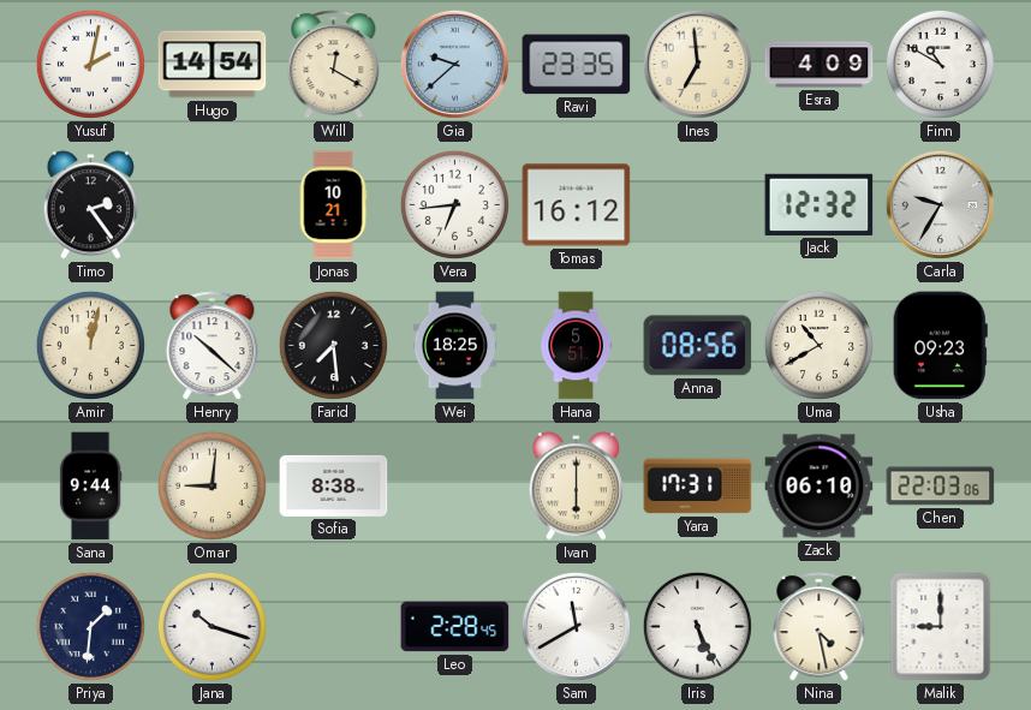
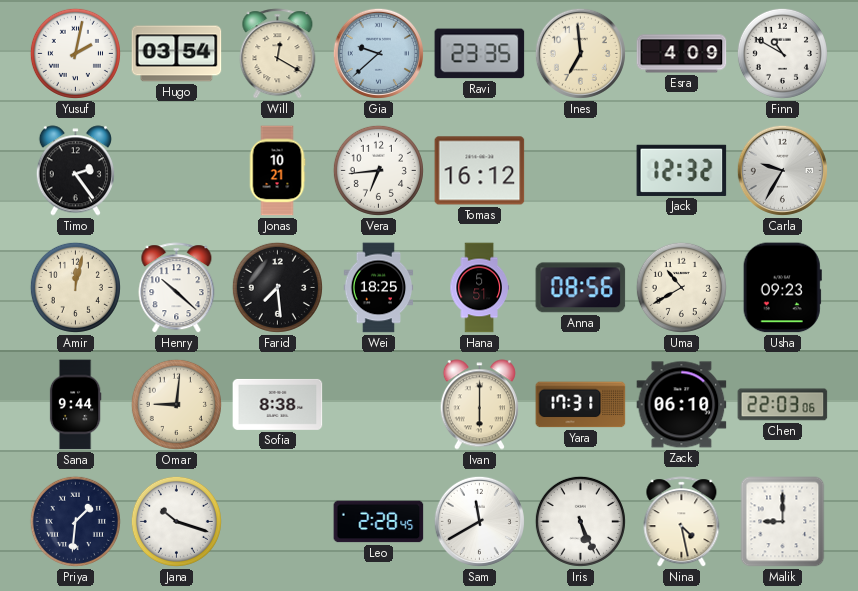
Hugo: 14:54 -> 03:54 (177, 54)
